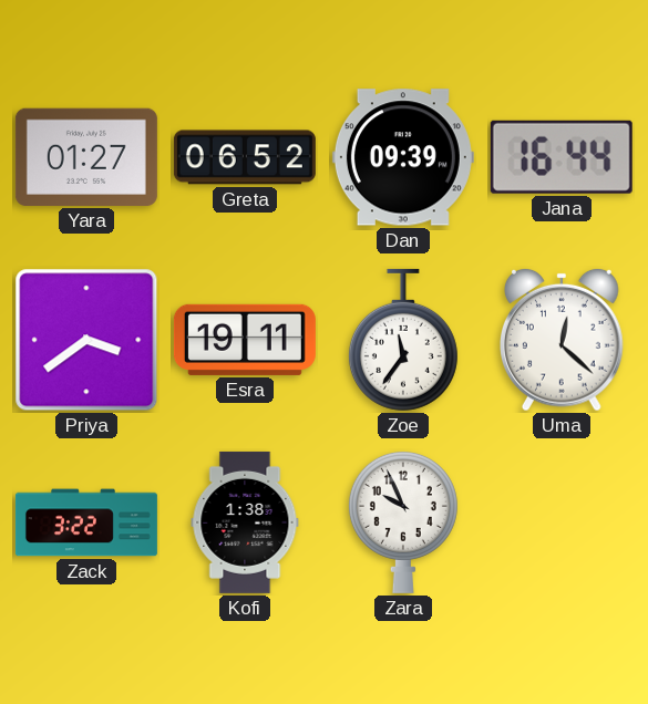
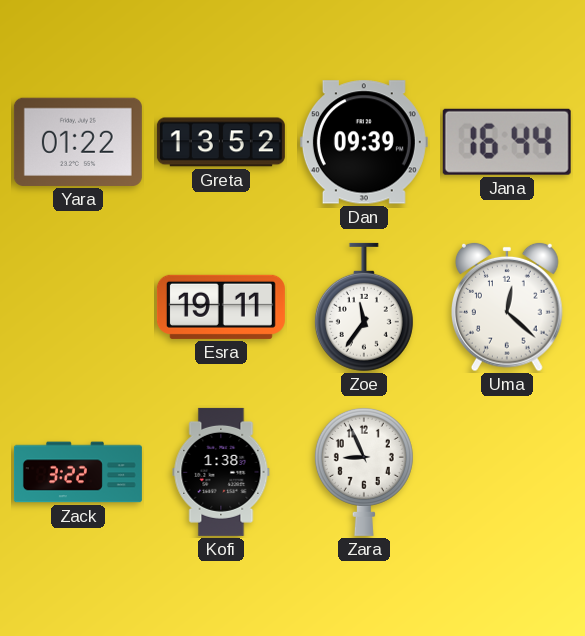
Yara: 01:27 -> 01:22 (78, 142)
Greta: 06:52 -> 13:52 (221, 142)
Priya: 3:39 -> none (86, 340)
Zara: 9:56 -> 8:56 (364, 471)
